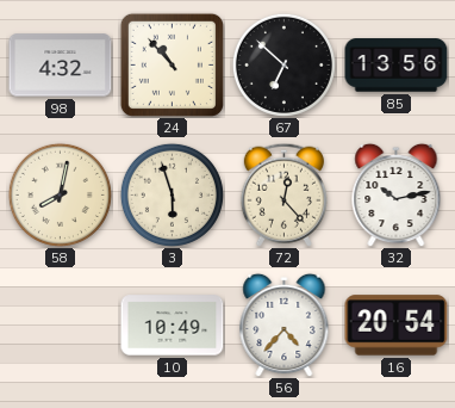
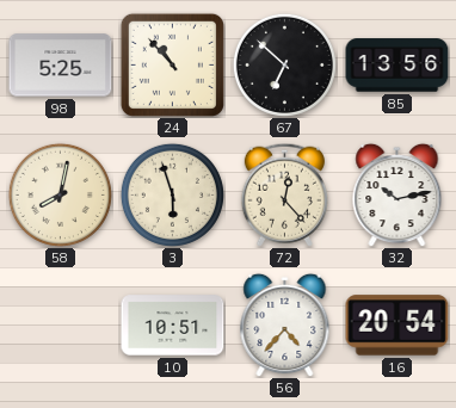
98: 4:32 -> 5:25 (61, 66)
10: 10:49 -> 10:51 (173, 326)
